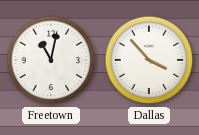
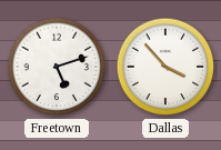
Freetown: 11:02 -> 5:12 (57, 67)
